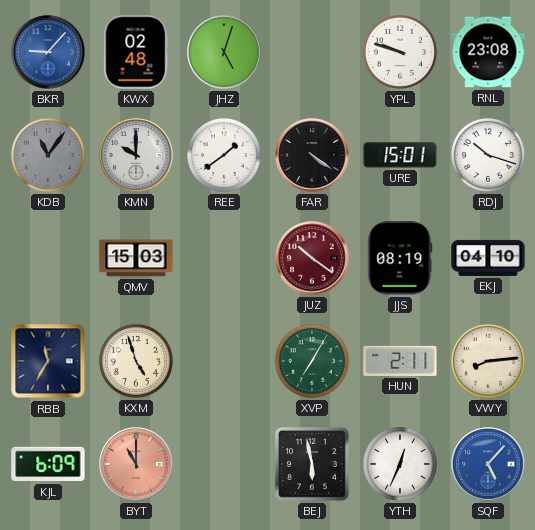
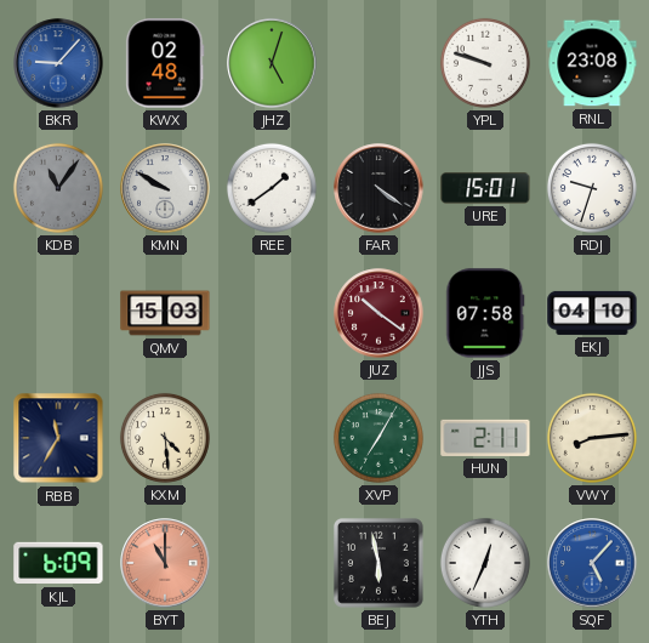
KMN: 10:00 -> 9:50 (165, 188)
RDJ: 10:18 -> 9:33 (592, 188)
JJS: 08:19 -> 07:58 (485, 313)
KXM: 4:57 -> 4:29 (165, 438)
